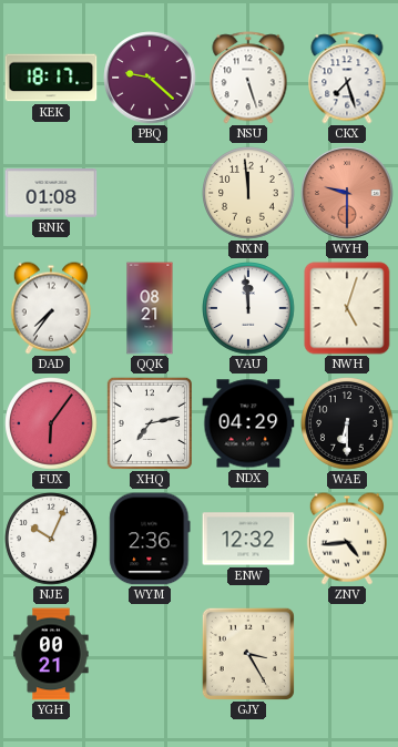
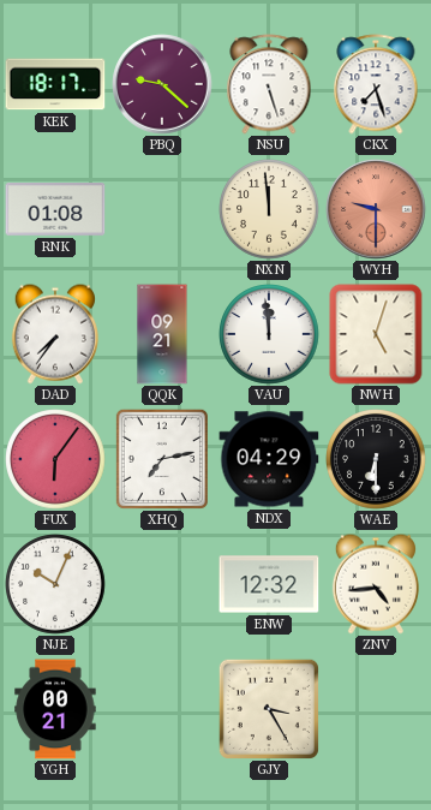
QQK: 08:21 -> 09:21 (162, 334)
WYM: 2:36 -> none (150, 539)
